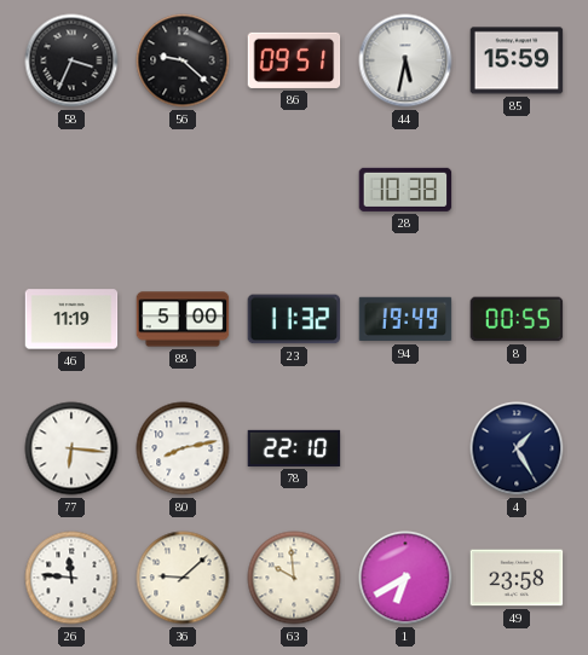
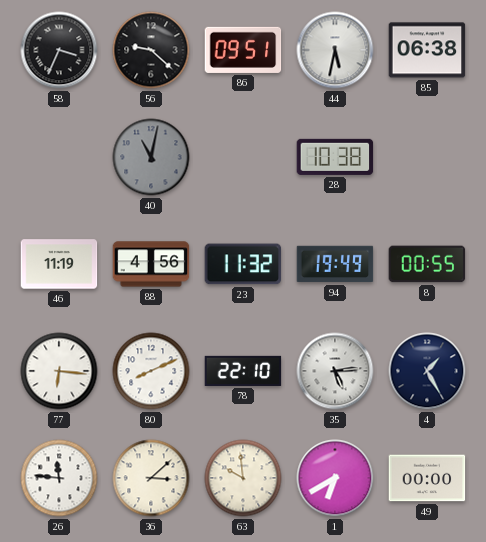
85: 15:59 -> 06:38 (427, 50)
40: none -> 11:02 (151, 157)
88: 5:00 -> 4:56 (151, 264)
80: 8:13 -> 8:11 (151, 371)
35: none -> 5:14 (335, 371)
36: 9:08 -> 3:08 (151, 478)
49: 23:58 -> 00:00 (427, 478)
